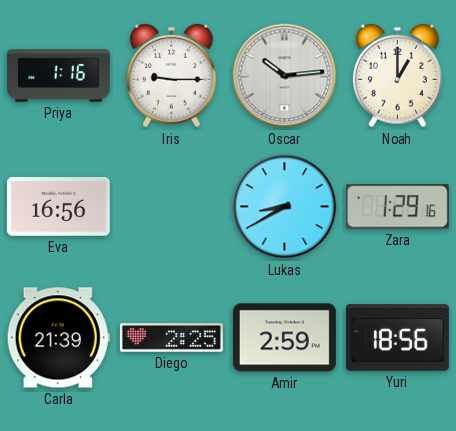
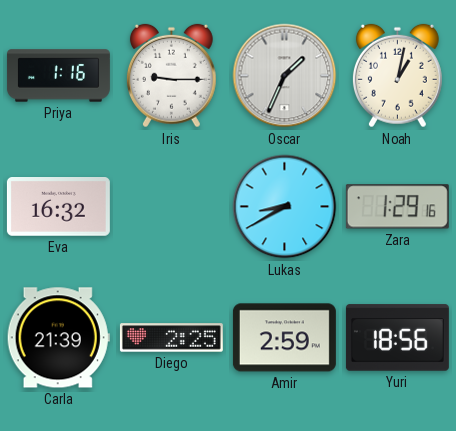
Oscar: 10:14 -> 1:34 (285, 76)
Noah: 1:00 -> 1:02 (397, 76)
Eva: 16:56 -> 16:32 (58, 207)
